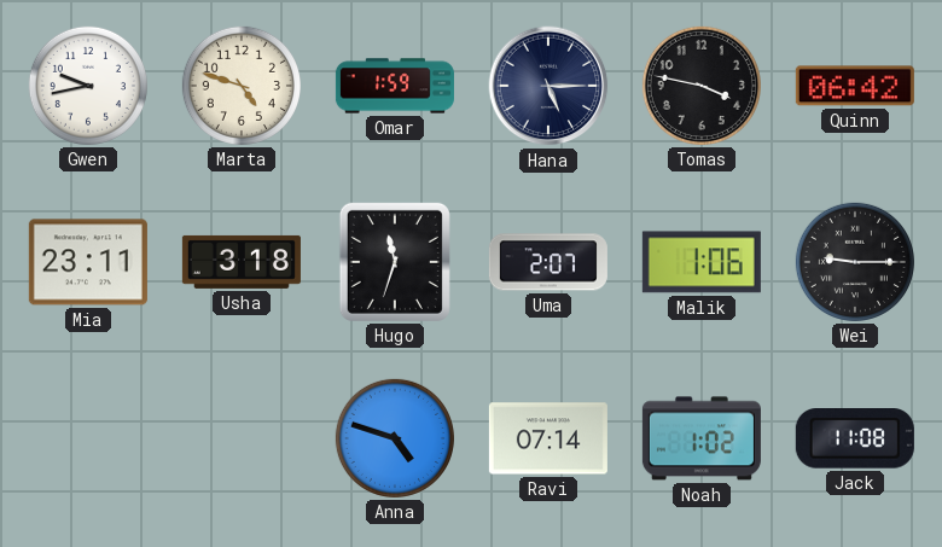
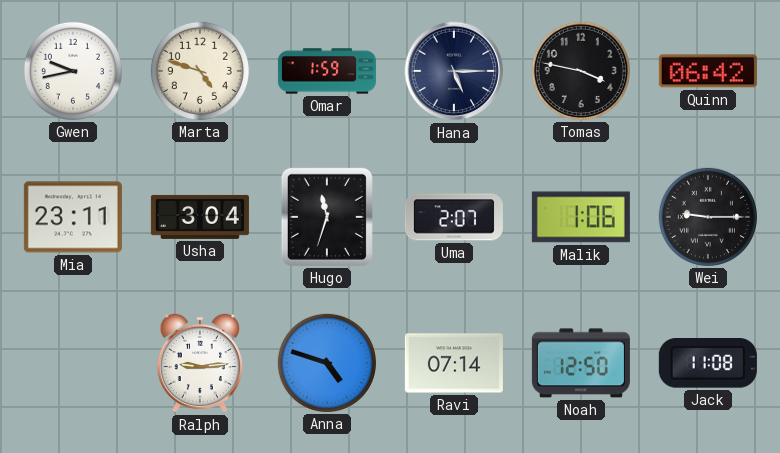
Usha: 3:18 -> 3:04 (200, 217)
Ralph: none -> 9:14 (199, 363)
Noah: 1:02 -> 12:50 (581, 363)
